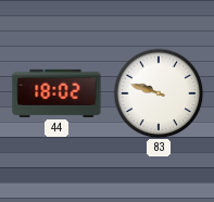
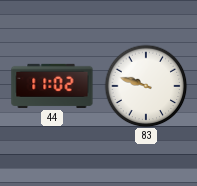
44: 18:02 -> 11:02 (52, 86)
